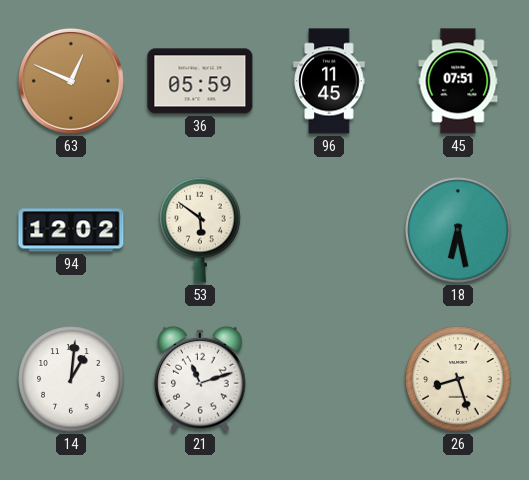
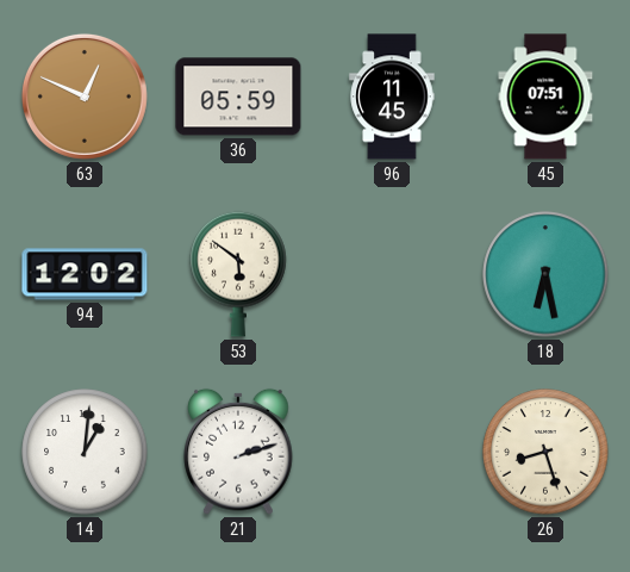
21: 11:12 -> 2:12 (238, 452)
